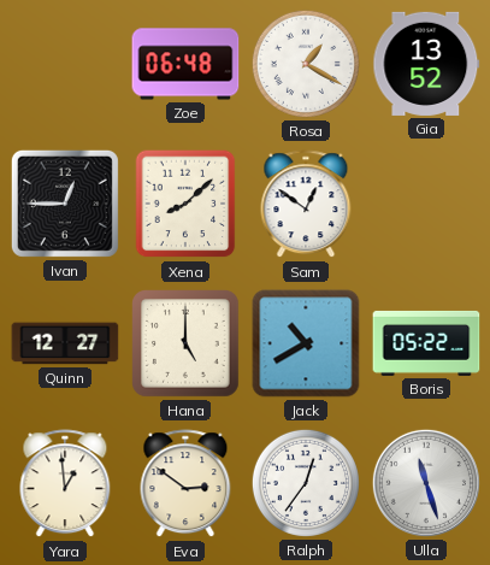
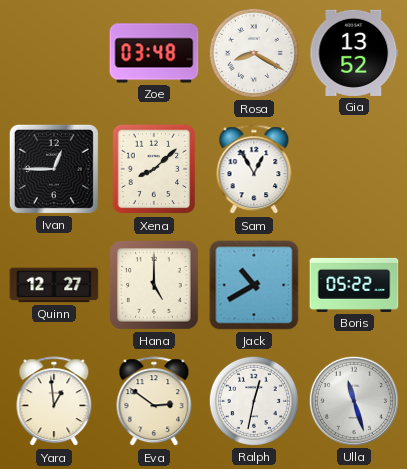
Zoe: 06:48 -> 03:48 (154, 53)
Rosa: 1:20 -> 8:20 (254, 53)
Sam: 12:51 -> 12:55 (254, 170)
Ralph: 12:36 -> 12:32 (254, 401)
